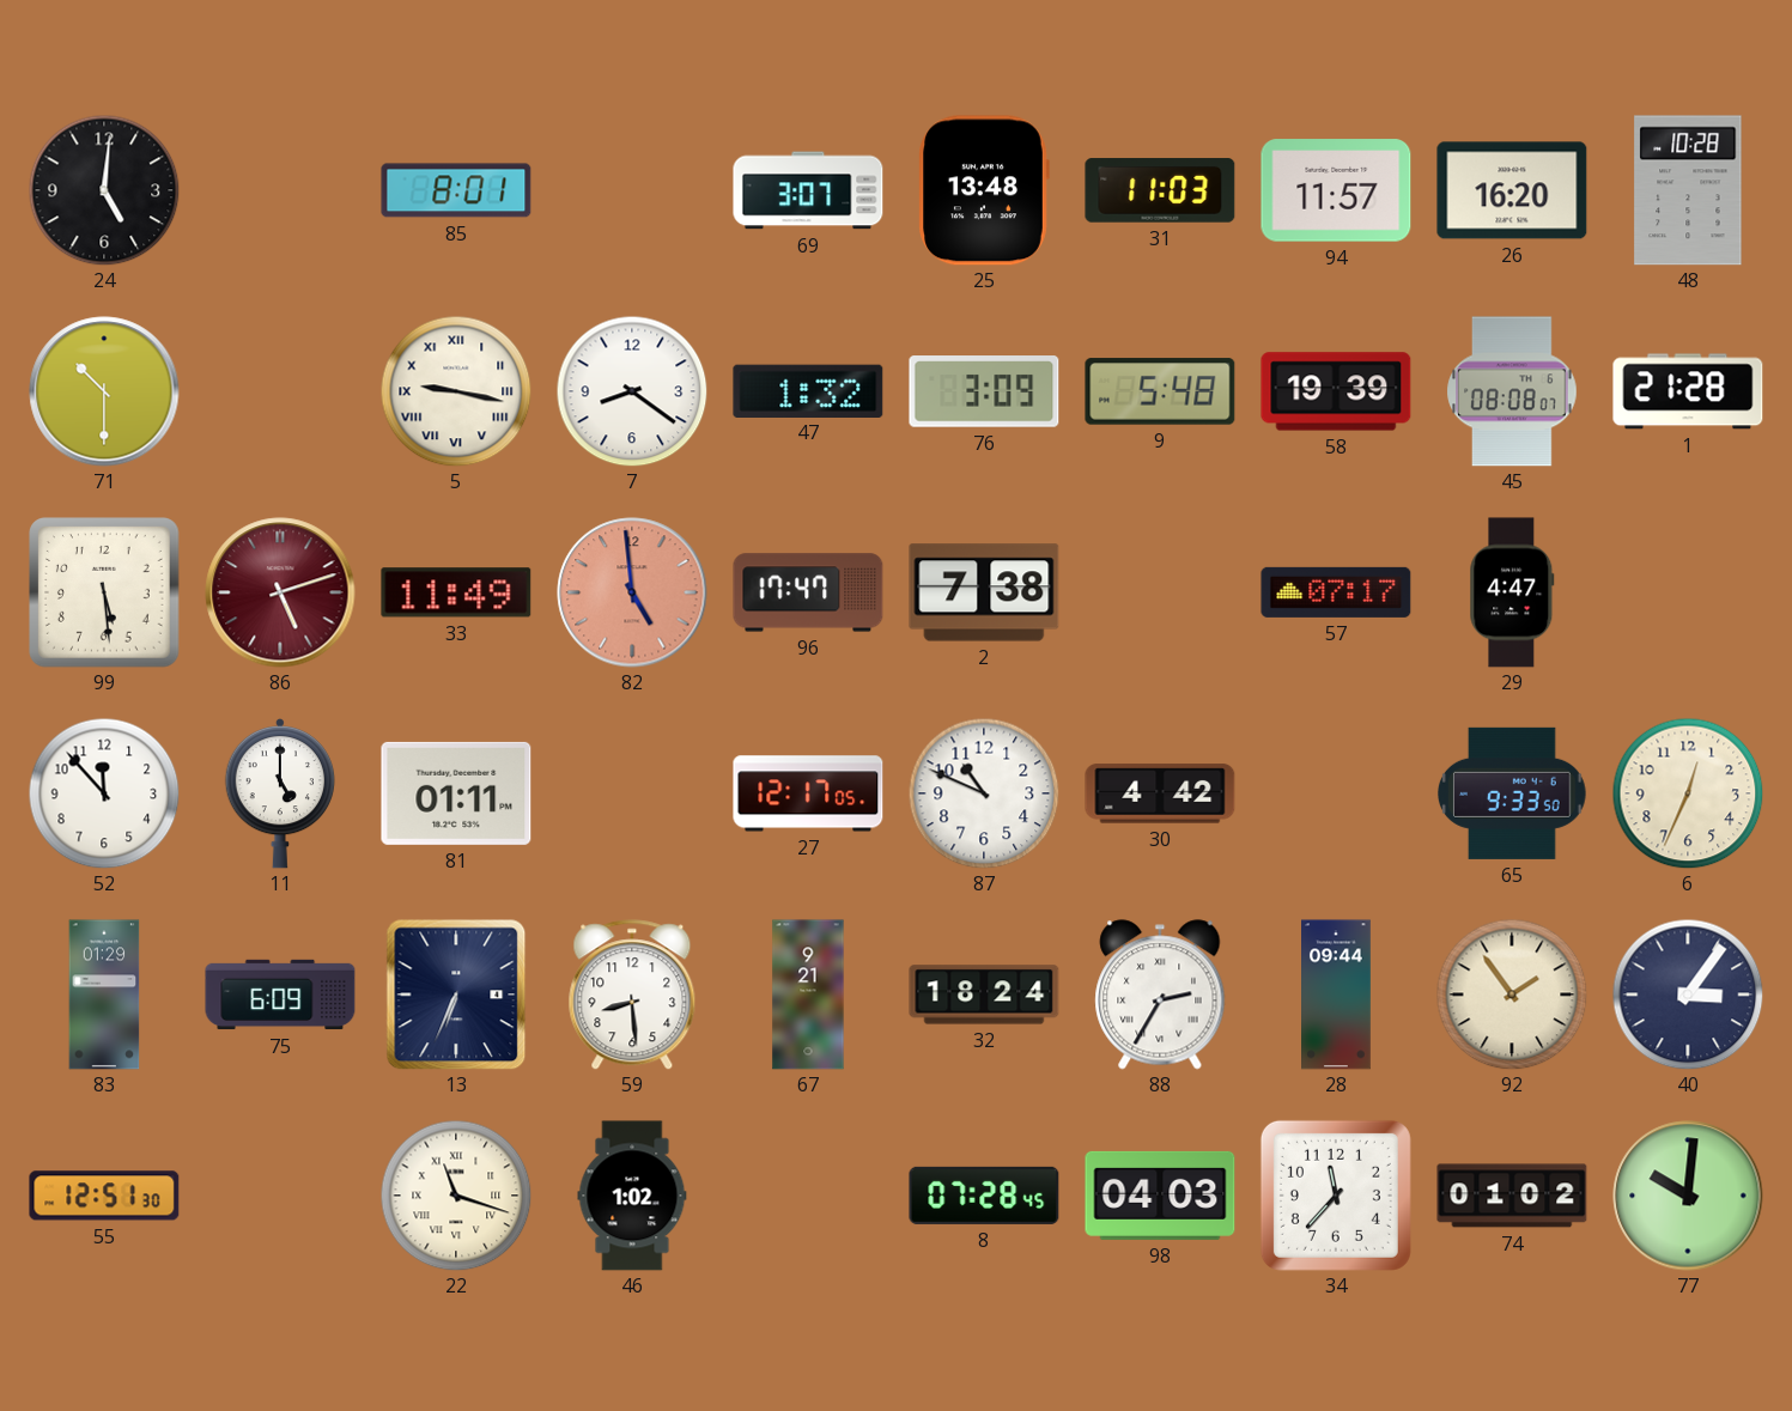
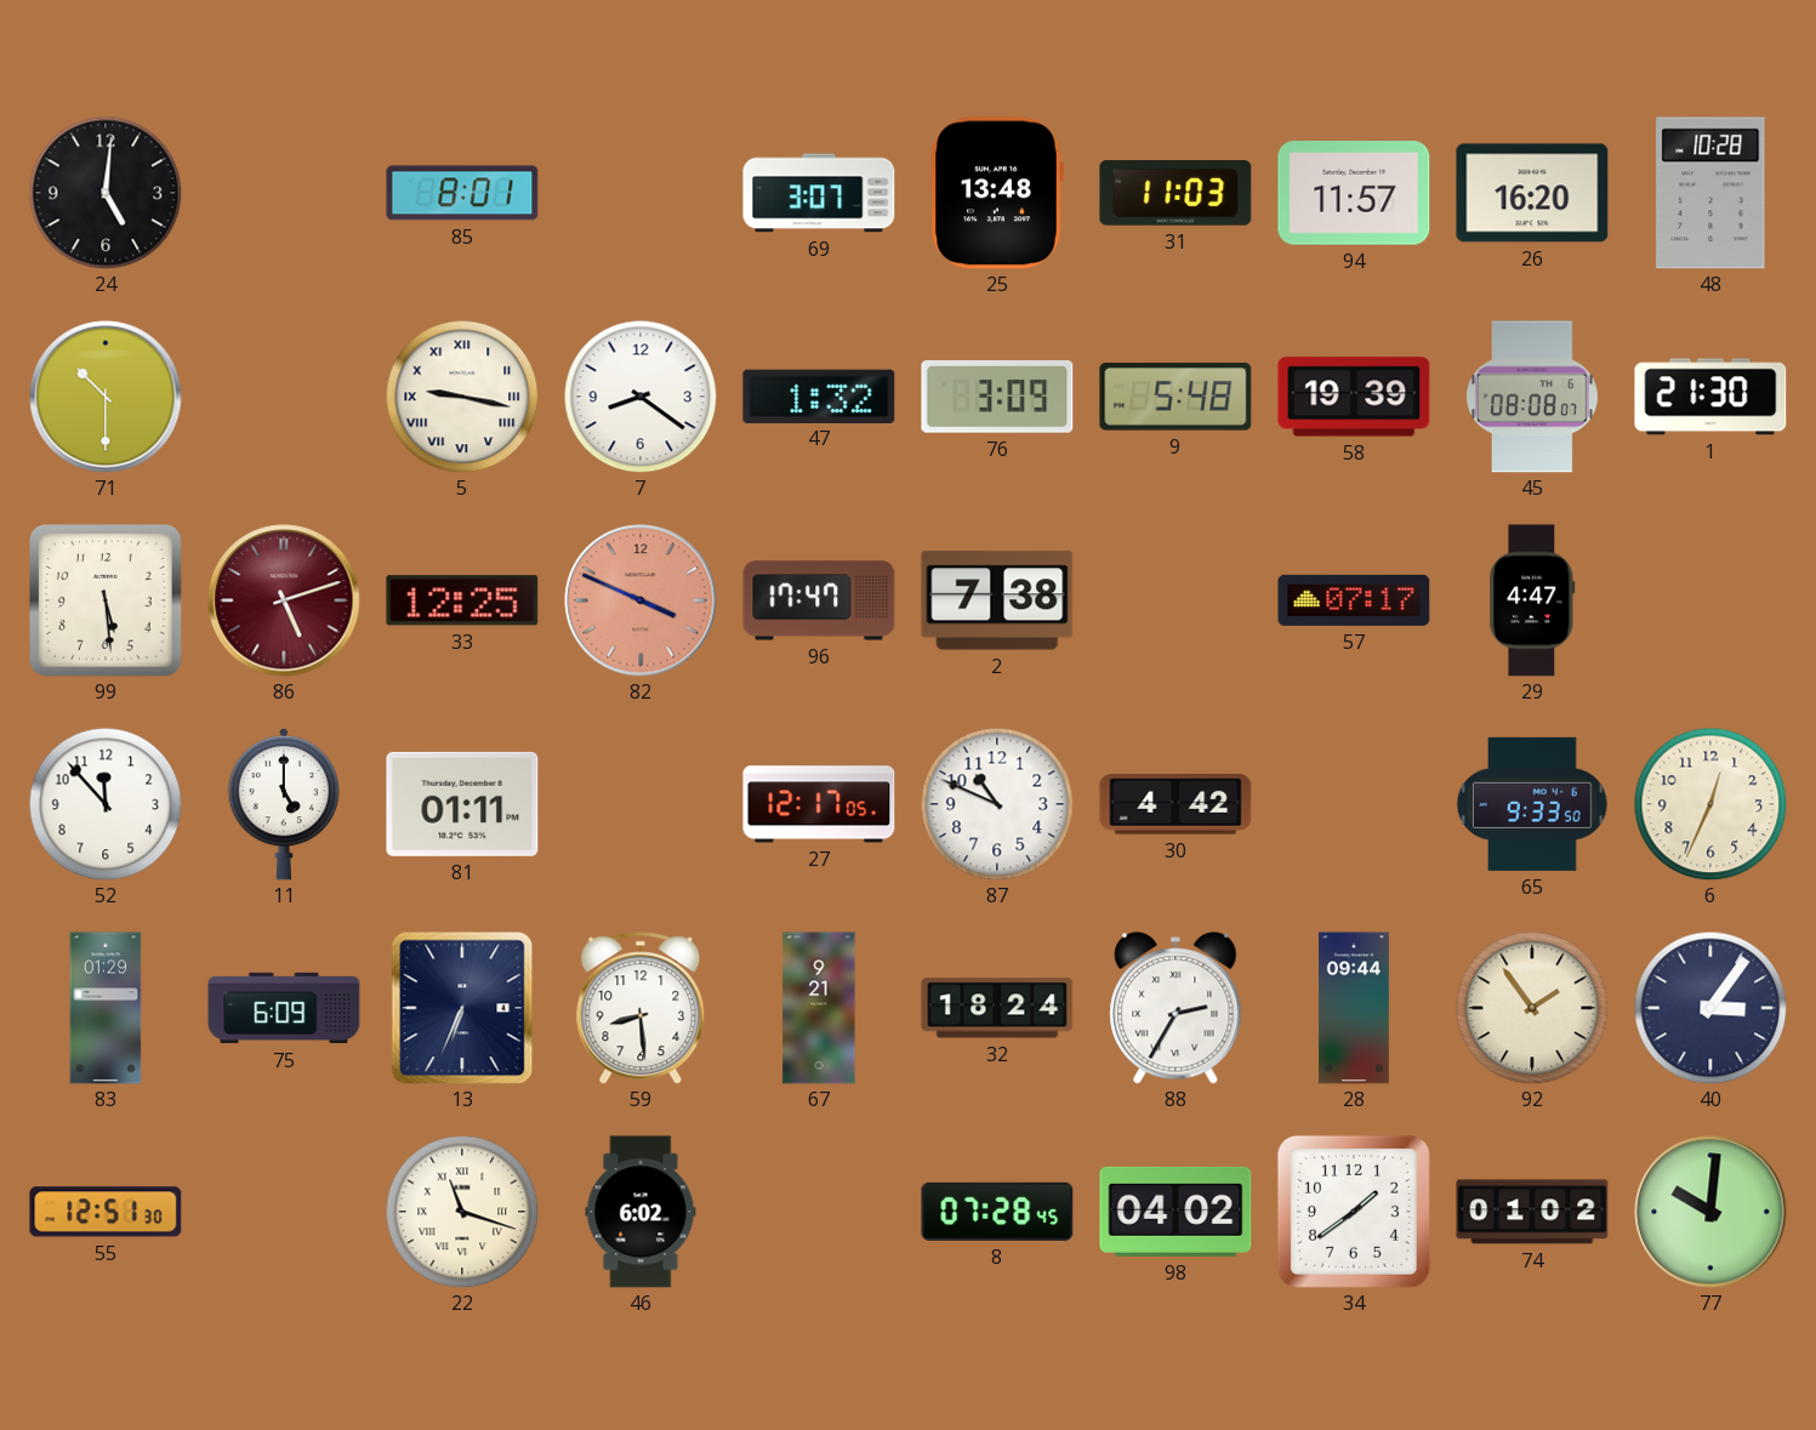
1: 21:28 -> 21:30 (1710, 397)
33: 11:49 -> 12:25 (462, 600)
82: 4:59 -> 3:49 (641, 600)
46: 1:02 -> 6:02 (641, 1212)
98: 04:03 -> 04:02 (1175, 1212)
34: 11:37 -> 1:39 (1354, 1212)
